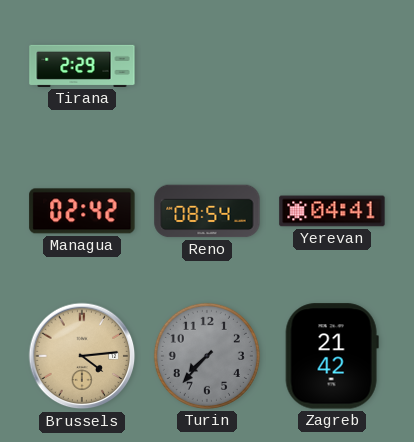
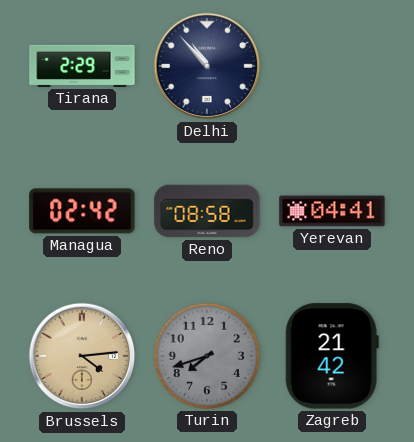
Delhi: none -> 10:53 (207, 66)
Reno: 08:54 -> 08:58 (207, 211)
Turin: 7:37 -> 7:42 (207, 356)
